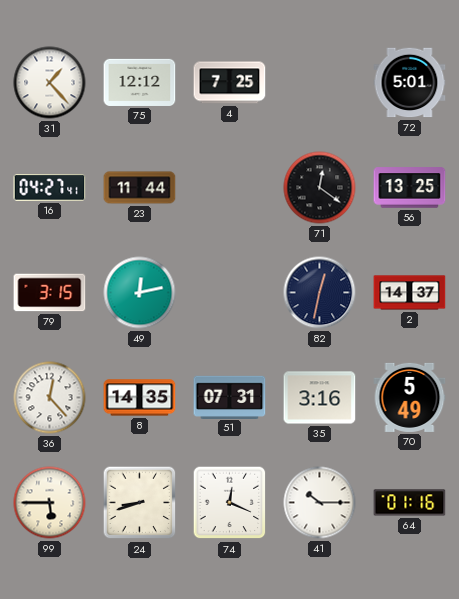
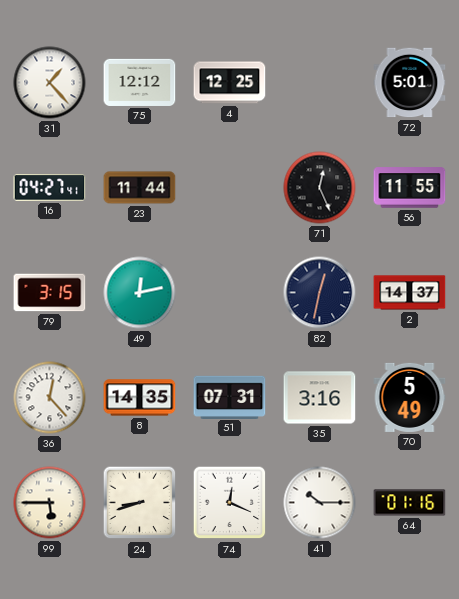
4: 7:25 -> 12:25 (230, 83)
71: 12:21 -> 12:26 (320, 188)
56: 13:25 -> 11:55 (410, 188)
